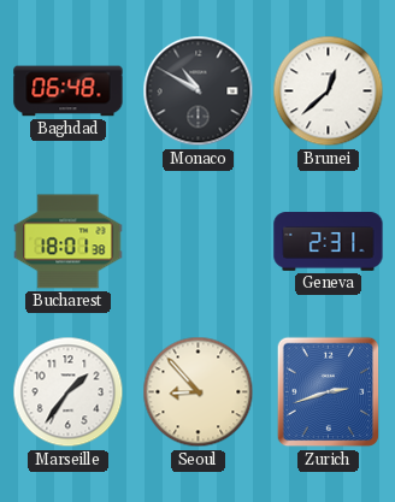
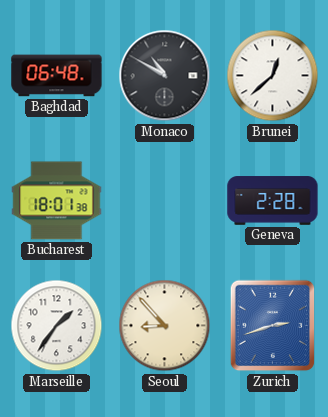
Geneva: 2:31 -> 2:28 (273, 201)
